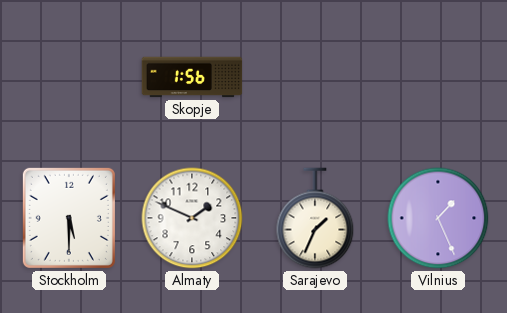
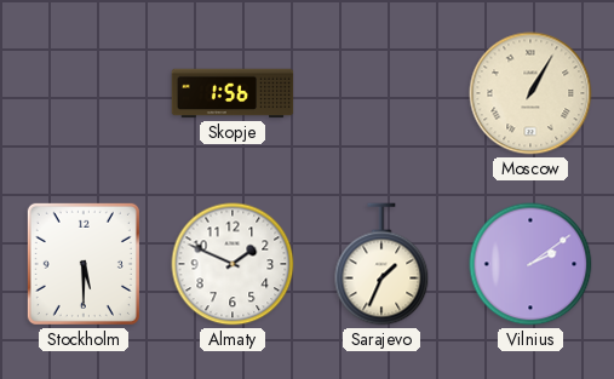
Moscow: none -> 1:05 (530, 93)
Vilnius: 1:26 -> 2:09 (530, 264)
